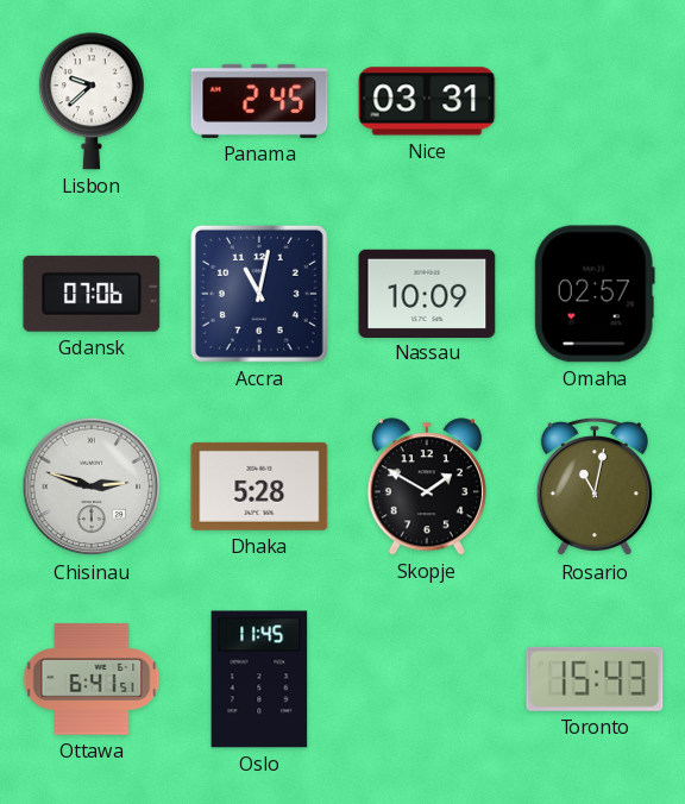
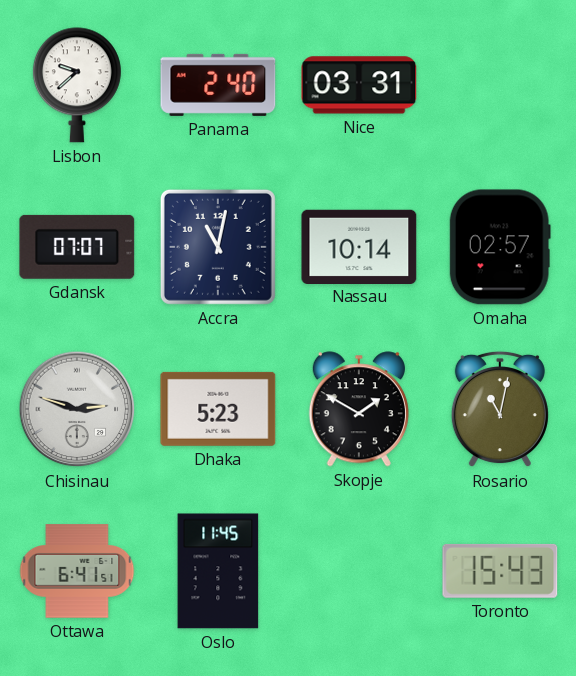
Panama: 2:45 -> 2:40 (218, 85)
Gdansk: 07:06 -> 07:07 (77, 247)
Nassau: 10:09 -> 10:14 (359, 246)
Dhaka: 5:28 -> 5:23 (218, 409)
